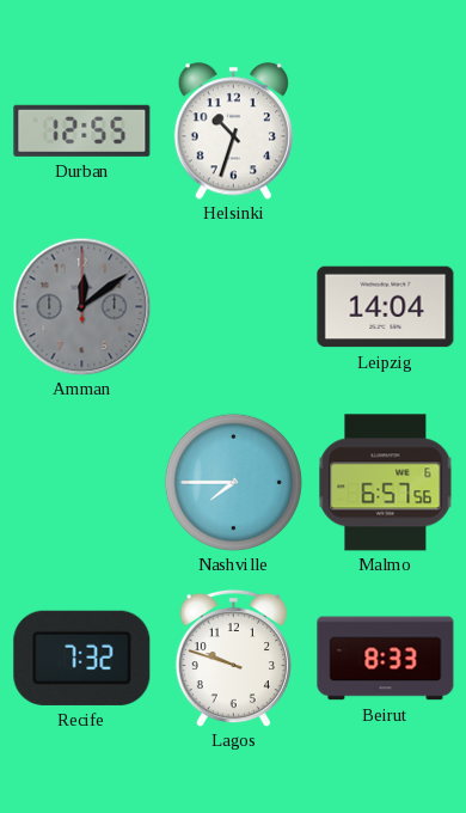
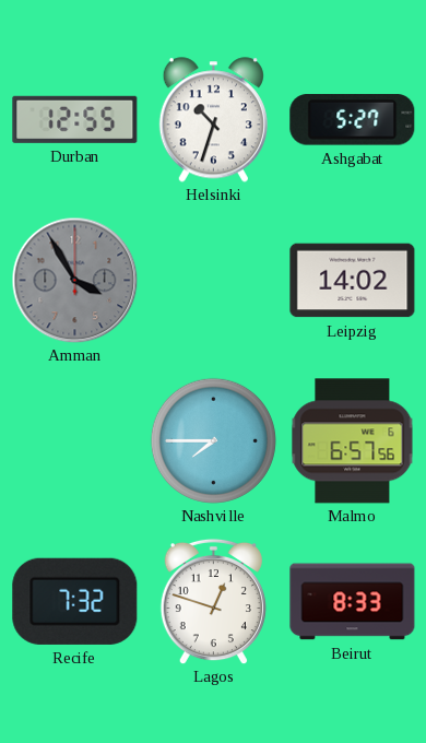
Ashgabat: none -> 5:27 (353, 120)
Amman: 12:09 -> 3:55 (74, 280)
Leipzig: 14:04 -> 14:02 (353, 281)
Lagos: 9:48 -> 12:48 (213, 601)
